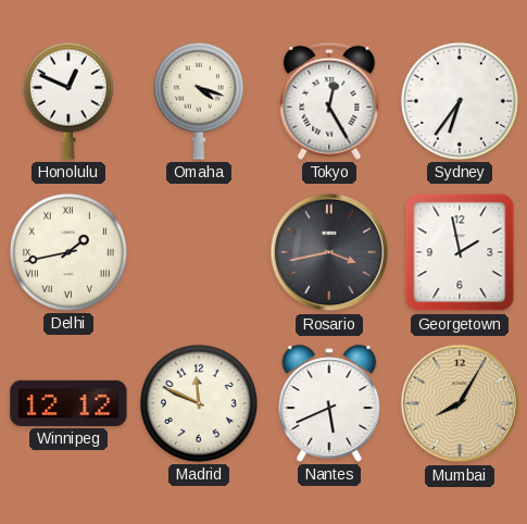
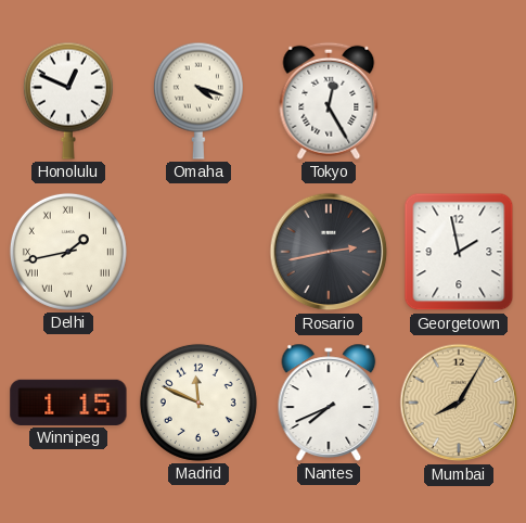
Sydney: 6:36 -> none (460, 101)
Rosario: 3:43 -> 2:43 (329, 252)
Winnipeg: 12:12 -> 1:15 (68, 403)
Nantes: 5:41 -> 7:41 (329, 403)
